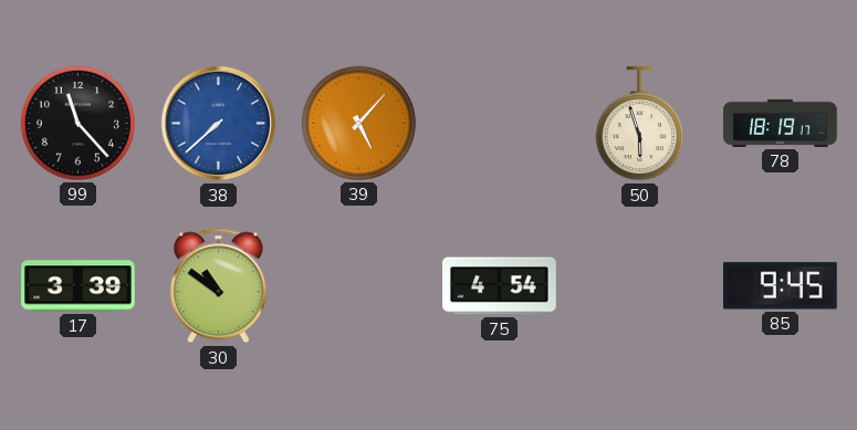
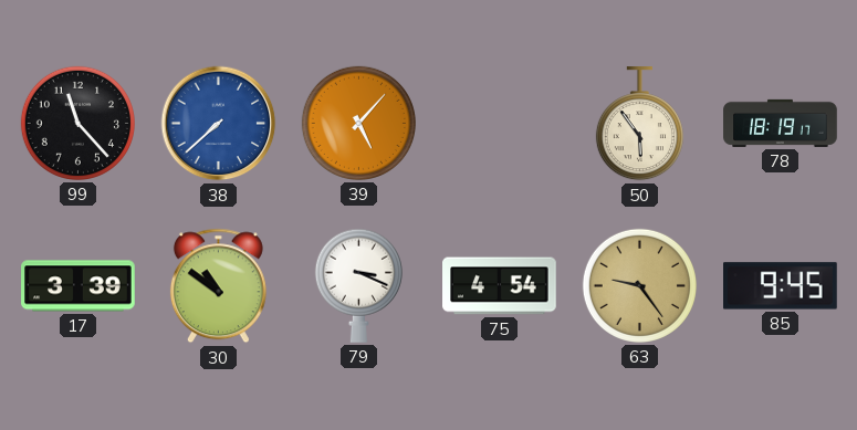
50: 5:57 -> 5:54 (639, 124)
79: none -> 3:19 (358, 285)
63: none -> 9:24 (639, 285)
